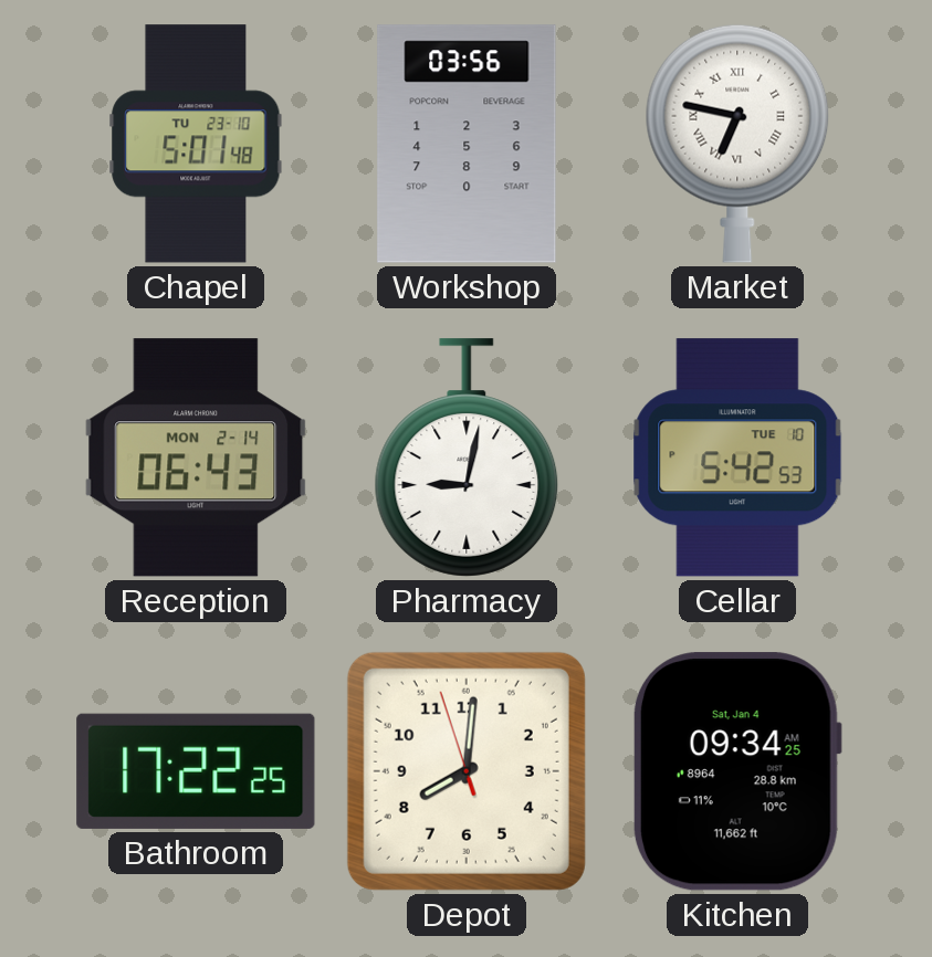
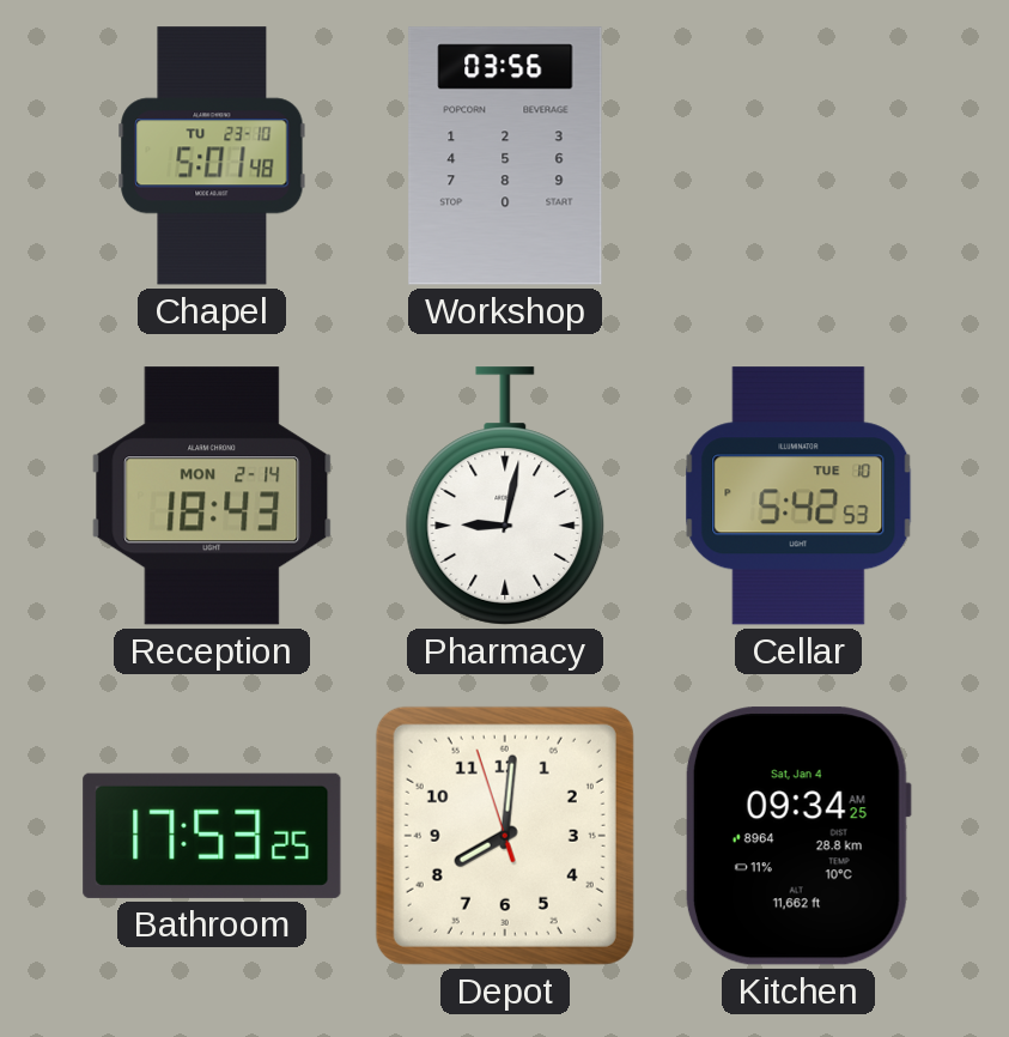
Market: 6:47 -> none (737, 144)
Reception: 06:43 -> 18:43 (212, 496)
Bathroom: 17:22 -> 17:53 (212, 836)
